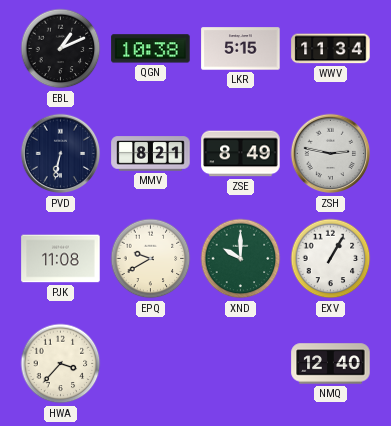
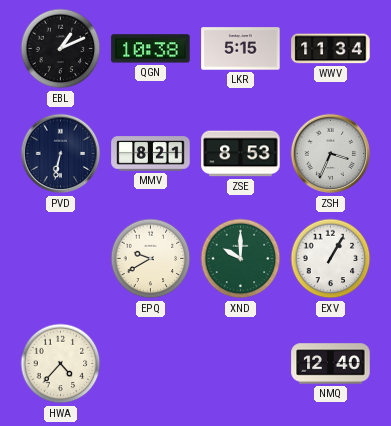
ZSE: 8:49 -> 8:53 (241, 154)
ZSH: 2:47 -> 3:34 (331, 154)
PJK: 11:08 -> none (61, 259)
HWA: 3:37 -> 4:37 (61, 364)
